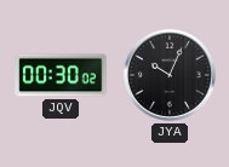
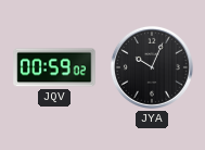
JQV: 00:30 -> 00:59 (54, 67)
